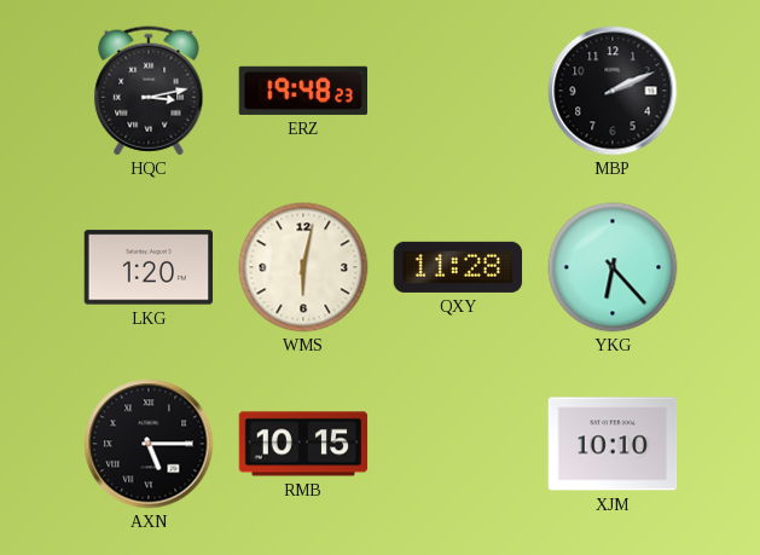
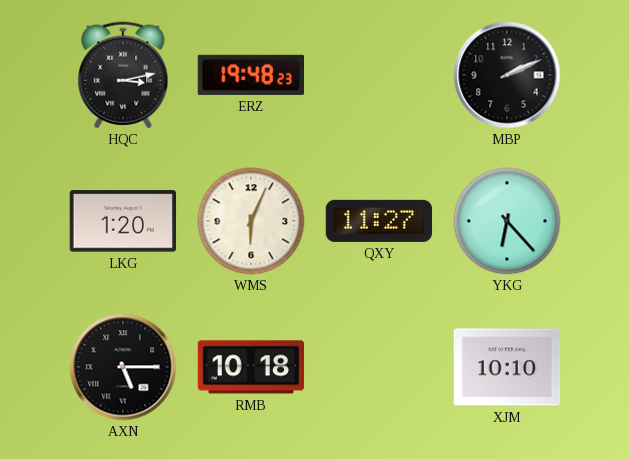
WMS: 6:02 -> 6:04 (251, 221)
QXY: 11:28 -> 11:27 (379, 221)
RMB: 10:15 -> 10:18 (251, 367)
